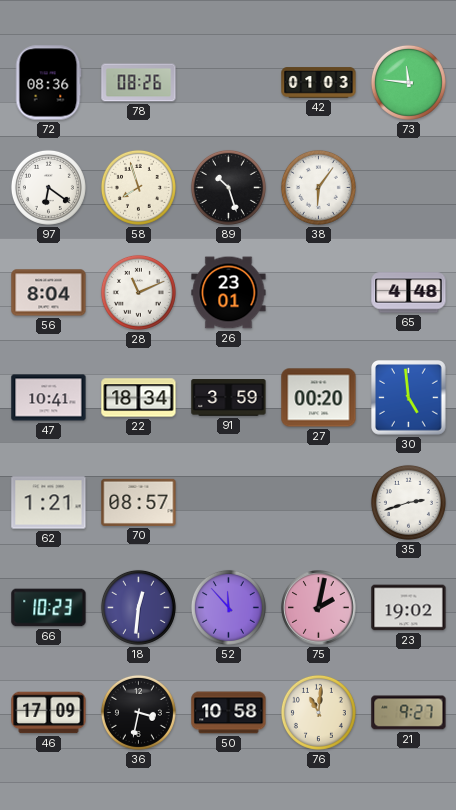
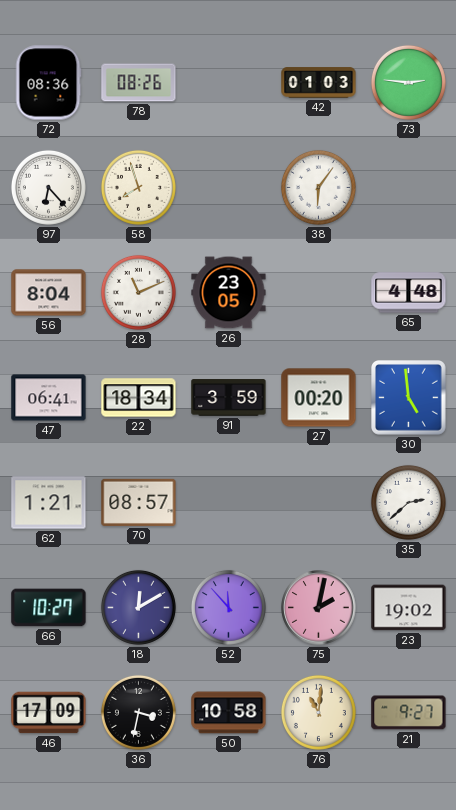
73: 11:46 -> 2:46 (408, 82)
97: 6:21 -> 6:23 (48, 187)
89: 10:27 -> none (228, 187)
26: 23:01 -> 23:05 (229, 293)
47: 10:41 -> 06:41 (49, 398)
35: 2:42 -> 2:38 (408, 502)
66: 10:23 -> 10:27 (49, 608)
18: 12:31 -> 12:10 (138, 607)
